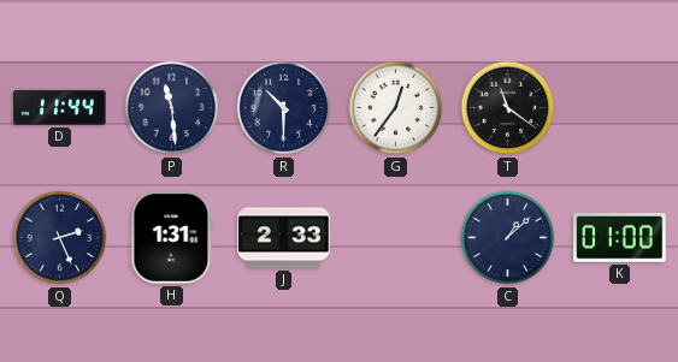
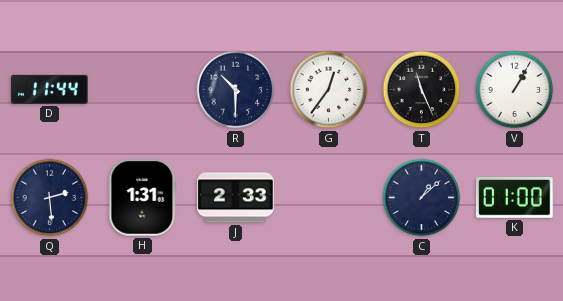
P: 11:29 -> none (172, 108)
T: 11:21 -> 11:26 (422, 90)
V: none -> 1:05 (515, 90)
Q: 2:26 -> 2:29 (50, 198)
